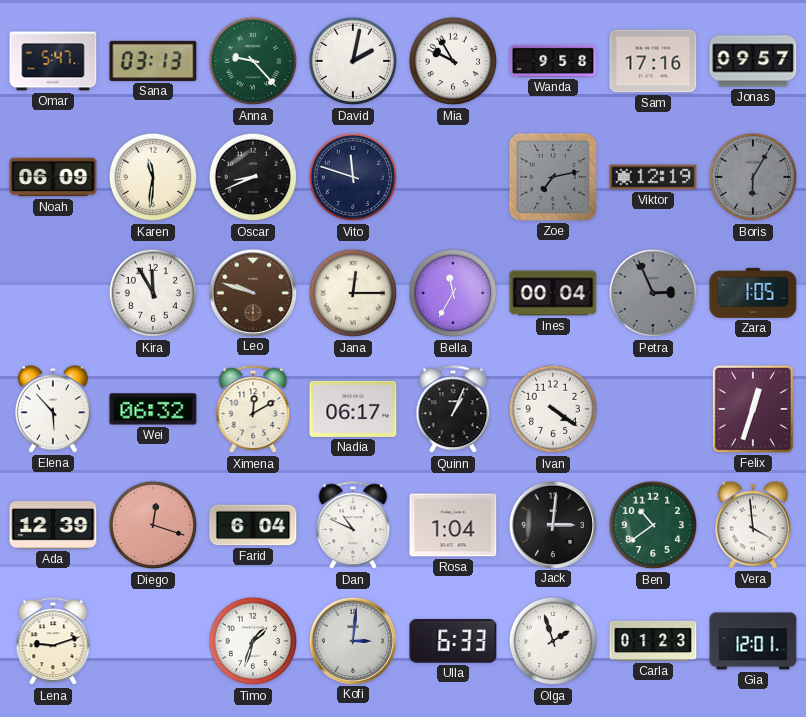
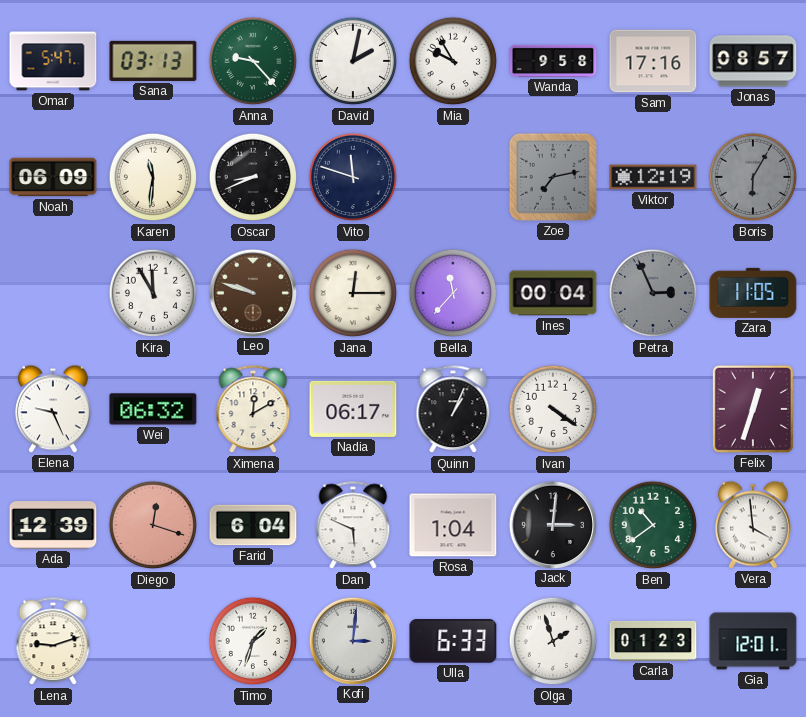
Jonas: 09:57 -> 08:57 (753, 61)
Bella: 11:35 -> 11:37 (453, 293)
Zara: 1:05 -> 11:05 (753, 293)
Elena: 5:53 -> 9:26 (53, 409)
Dan: 10:49 -> 5:49 (353, 526)
